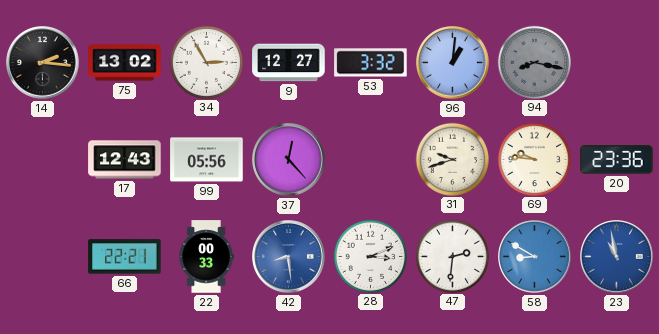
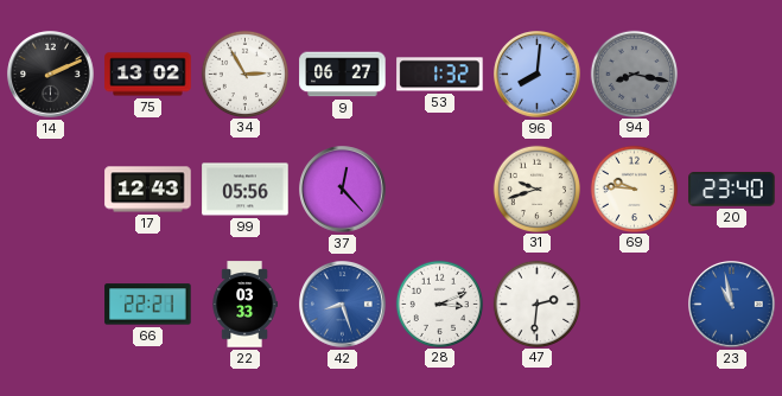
14: 2:16 -> 2:11 (51, 75)
9: 12:27 -> 06:27 (343, 75)
53: 3:32 -> 1:32 (440, 75)
96: 1:01 -> 8:01 (538, 75)
20: 23:36 -> 23:40 (732, 190)
22: 00:33 -> 03:33 (244, 305)
42: 8:29 -> 8:27 (343, 305)
58: 8:50 -> none (535, 257)
